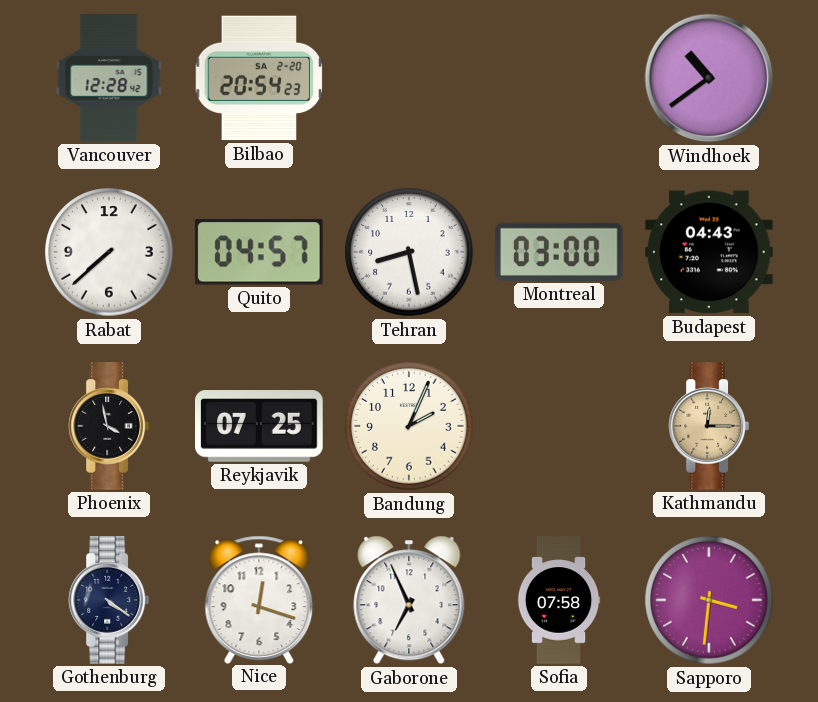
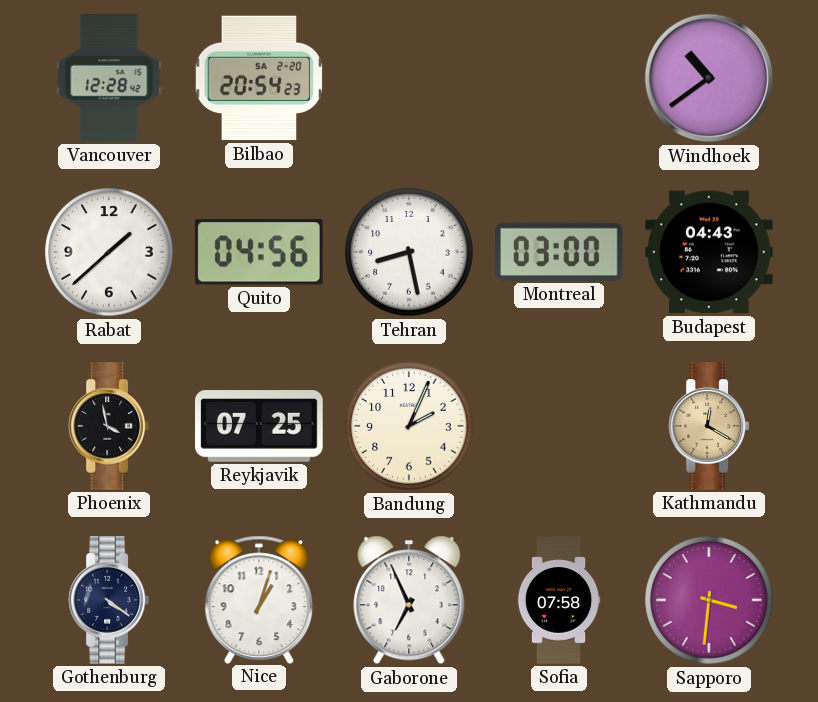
Rabat: 7:38 -> 1:38 (109, 252)
Quito: 04:57 -> 04:56 (259, 252)
Kathmandu: 12:15 -> 12:20 (708, 426)
Nice: 12:18 -> 1:03 (259, 599)
